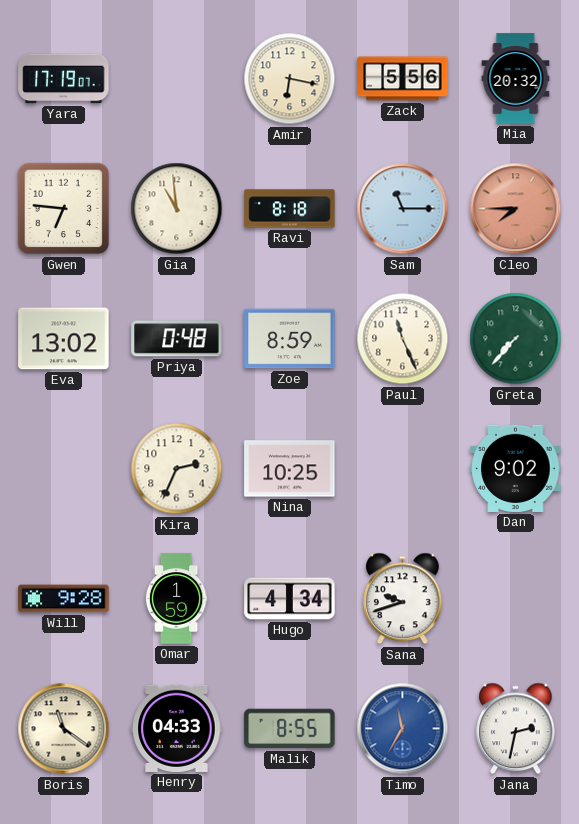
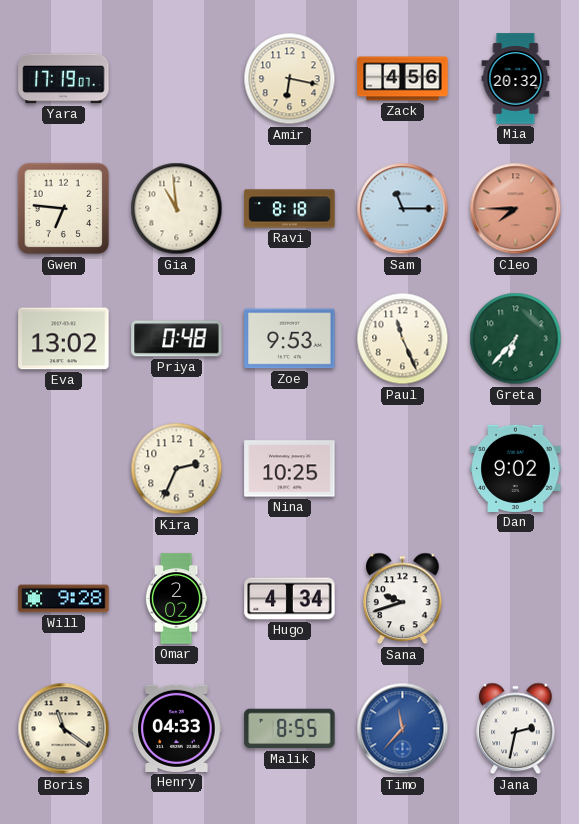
Zack: 5:56 -> 4:56 (403, 79)
Zoe: 8:59 -> 9:53 (290, 339)
Greta: 7:37 -> 6:37 (516, 339)
Omar: 1:59 -> 2:02 (176, 599)
Timo: 11:35 -> 11:37 (403, 729)
